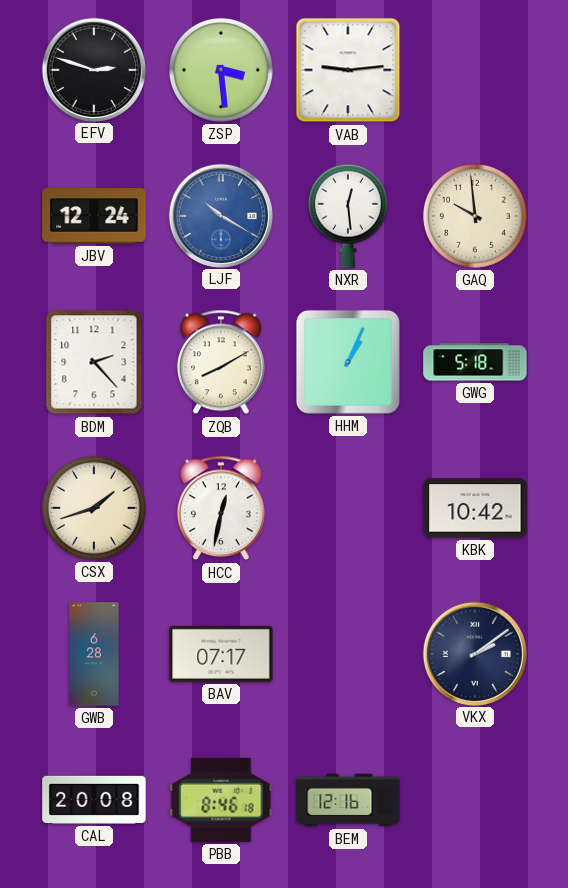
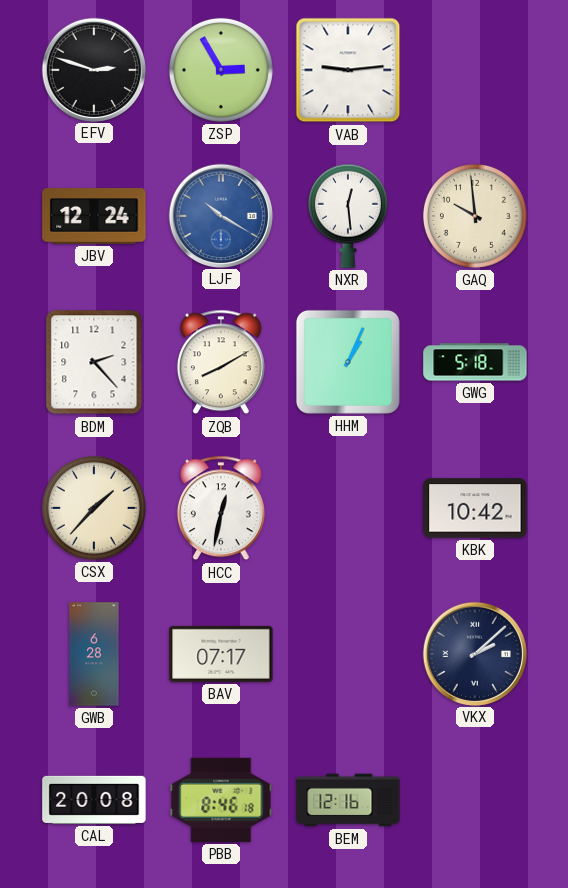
ZSP: 3:29 -> 2:55 (221, 70)
CSX: 1:42 -> 1:37 (94, 508)
VKX: 2:09 -> 2:08 (474, 653)
